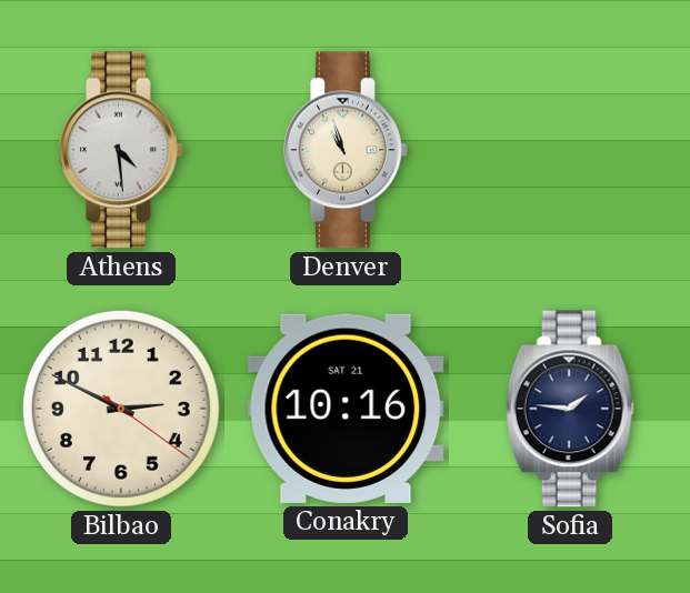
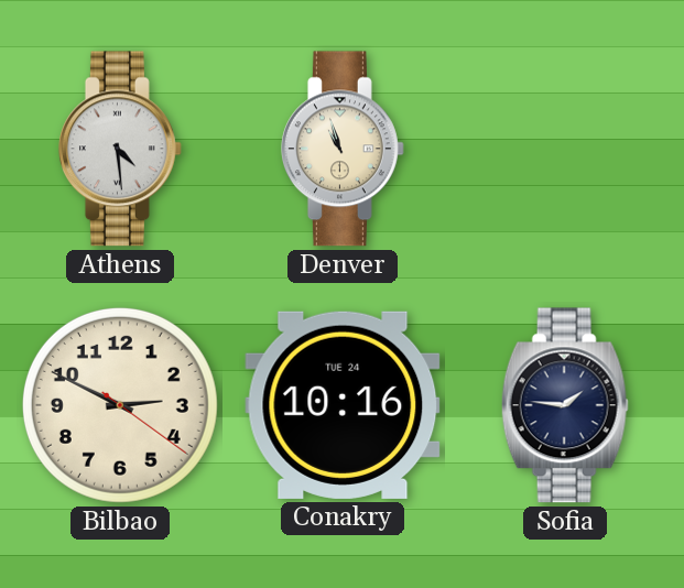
Conakry date: SAT 21 -> TUE 24 (343, 405)
